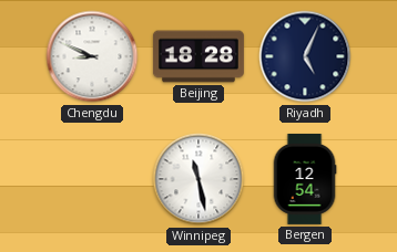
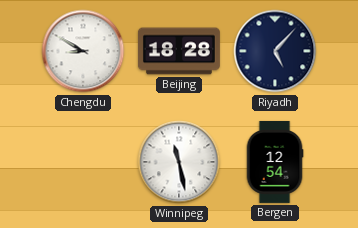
Chengdu: 8:49 -> 8:50 (83, 51)
Riyadh: 5:04 -> 5:07 (275, 51)
